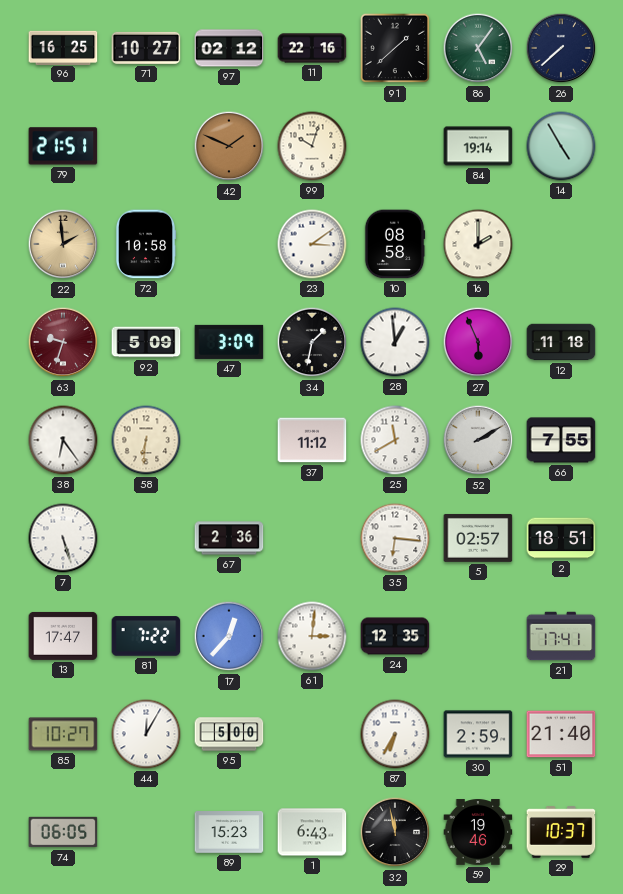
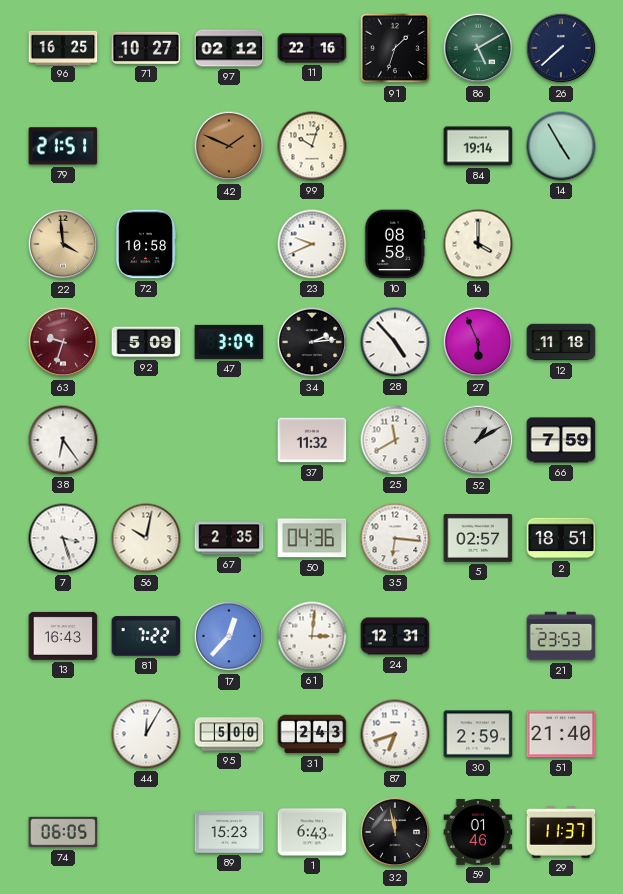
91: 1:38 -> 1:33 (395, 48)
86: 5:06 -> 5:10 (478, 48)
22: 1:59 -> 3:59 (63, 244)
23: 3:09 -> 9:41 (312, 244)
16: 2:00 -> 4:00 (478, 244)
34: 1:32 -> 2:14 (312, 342)
28: 12:59 -> 4:53 (395, 342)
58: 6:31 -> none (146, 440)
37: 11:12 -> 11:32 (312, 440)
52: 2:10 -> 1:10 (478, 440)
66: 7:55 -> 7:59 (561, 440)
7: 5:27 -> 3:27 (63, 538)
56: none -> 10:02 (146, 538)
67: 2:36 -> 2:35 (229, 538)
50: none -> 04:36 (312, 538)
13: 17:47 -> 16:43 (63, 636)
24: 12:35 -> 12:31 (395, 636)
21: 17:41 -> 23:53 (561, 636)
85: 10:27 -> none (63, 734)
31: none -> 2:43 (312, 734)
87: 6:35 -> 6:42 (395, 734)
59: 19:46 -> 01:46 (478, 832)
29: 10:37 -> 11:37 (561, 832)
